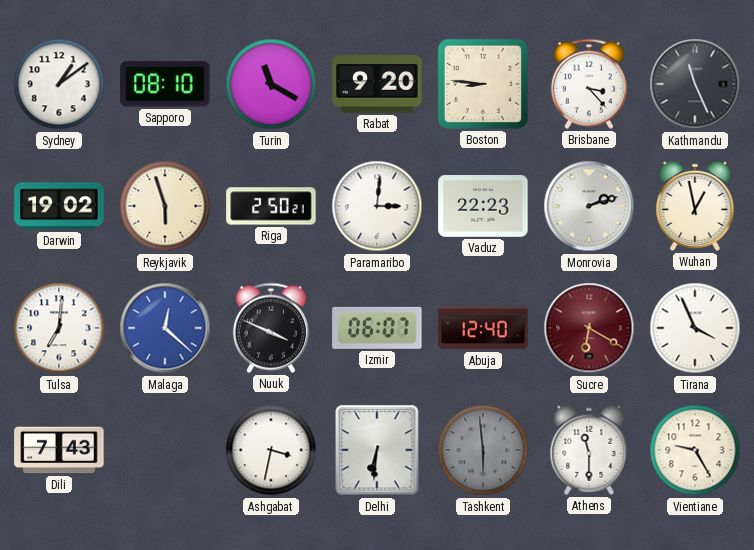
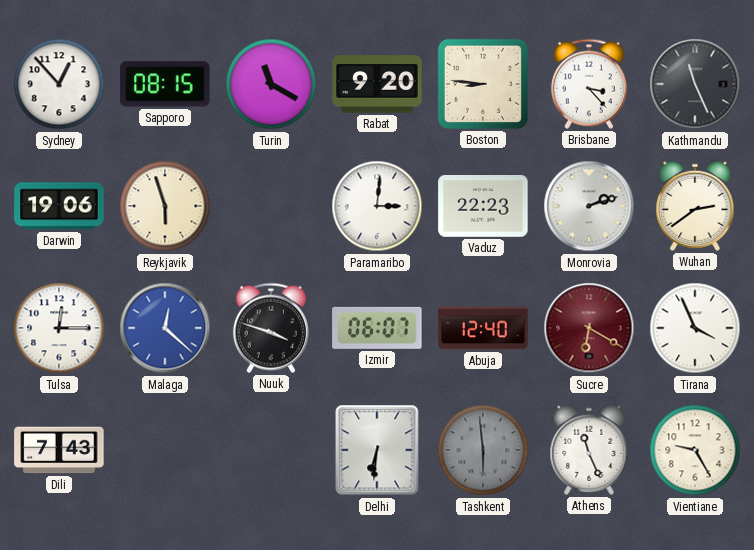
Sydney: 1:09 -> 12:53 (59, 84)
Sapporo: 08:10 -> 08:15 (165, 84)
Darwin: 19:02 -> 19:06 (59, 206)
Riga: 2:50 -> none (271, 206)
Wuhan: 12:58 -> 2:39 (695, 206)
Tulsa: 7:01 -> 12:15 (59, 328)
Nuuk: 3:49 -> 3:48 (271, 328)
Ashgabat: 3:32 -> none (271, 450)
Athens: 11:30 -> 11:26 (589, 450)
